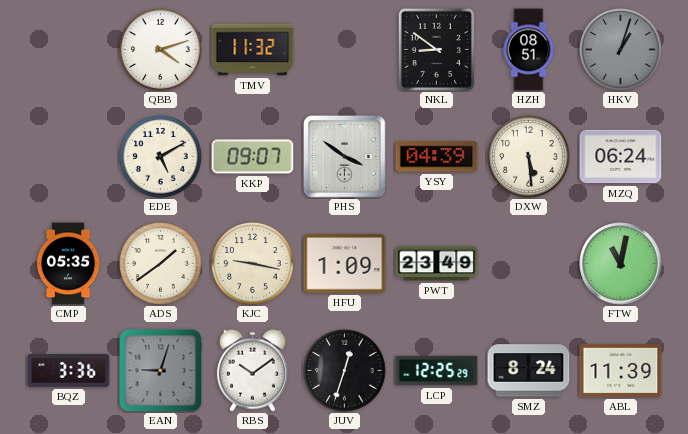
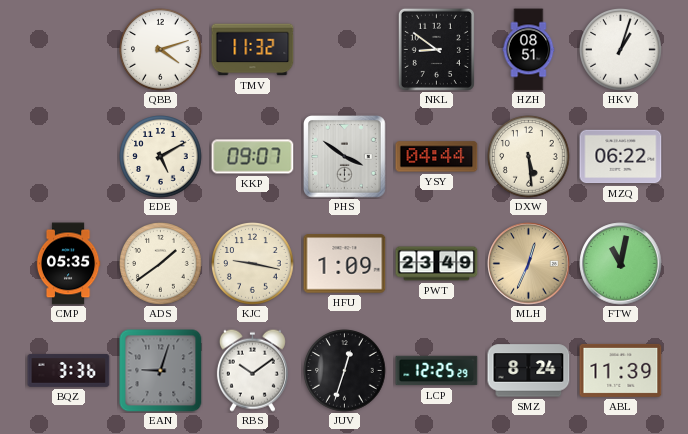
HKV dial: grey -> white (621, 50)
YSY: 04:39 -> 04:44 (437, 157)
MZQ: 06:24 -> 06:22 (621, 157)
MLH: none -> 12:34 (529, 264)
